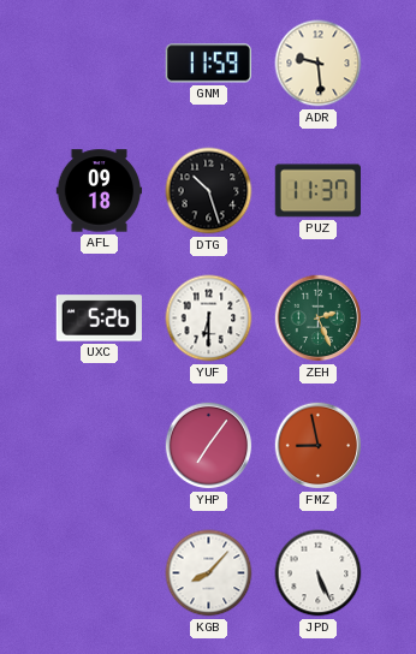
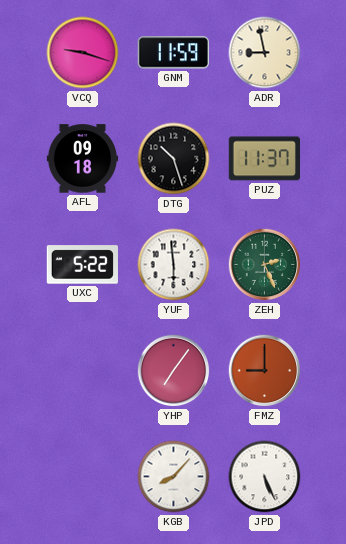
VCQ: none -> 9:18 (83, 53)
ADR: 9:29 -> 8:58 (265, 53)
UXC: 5:26 -> 5:22 (82, 265)
YUF: 6:30 -> 5:59 (174, 265)
FMZ: 8:58 -> 9:00 (265, 371)
